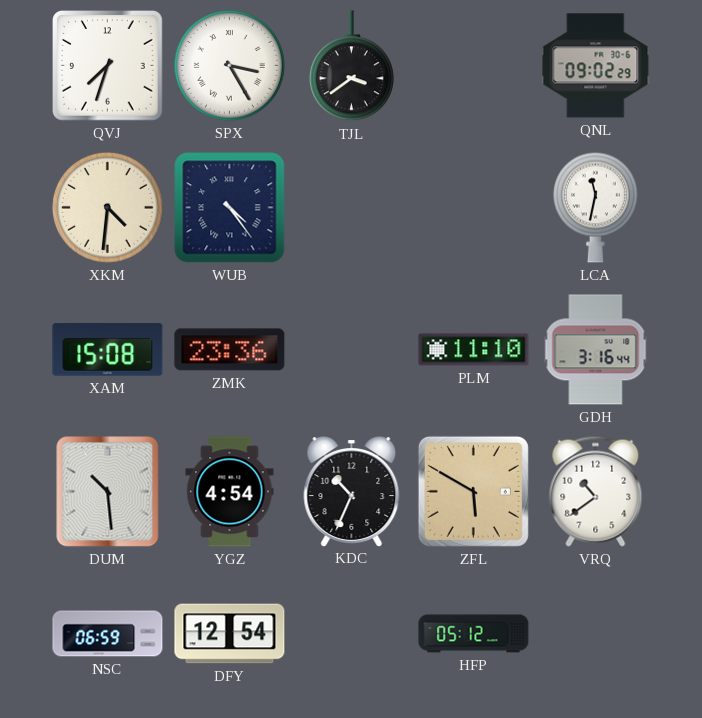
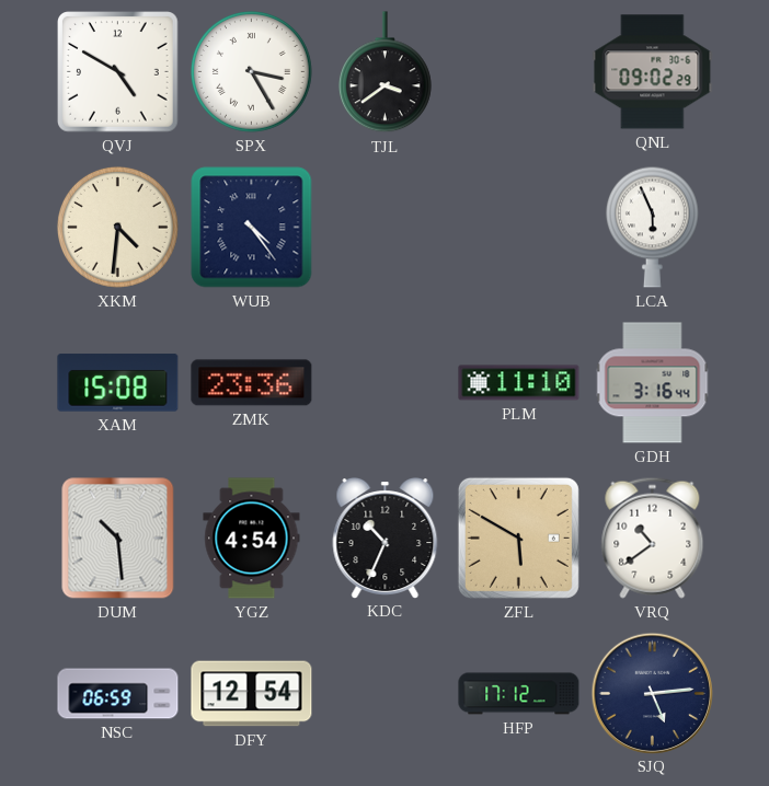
QVJ: 7:33 -> 4:50 (118, 72)
LCA: 11:32 -> 5:56 (652, 227)
HFP: 05:12 -> 17:12 (519, 694)
SJQ: none -> 5:14 (652, 693)
